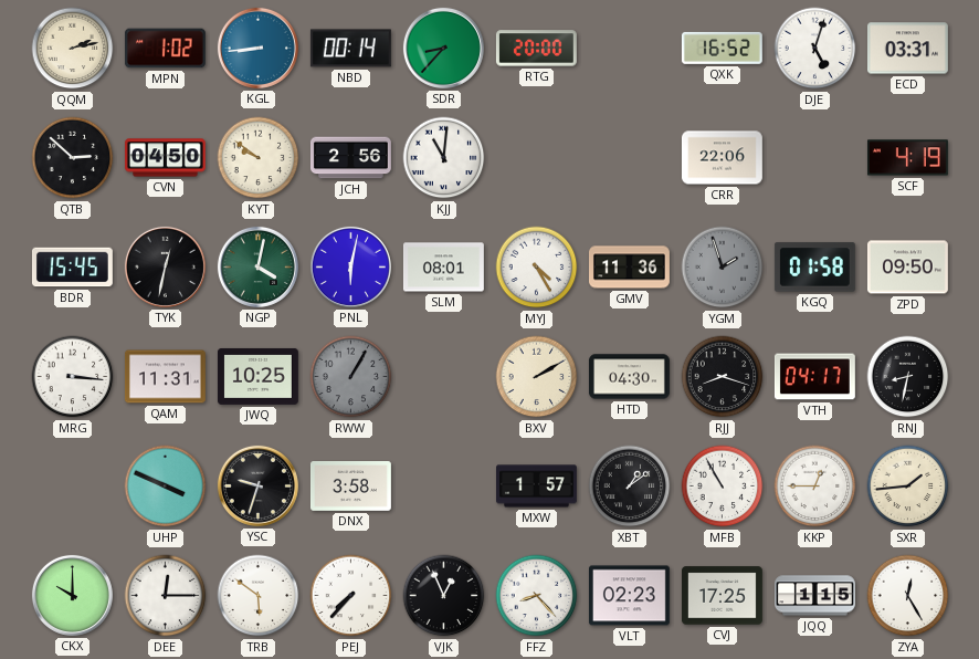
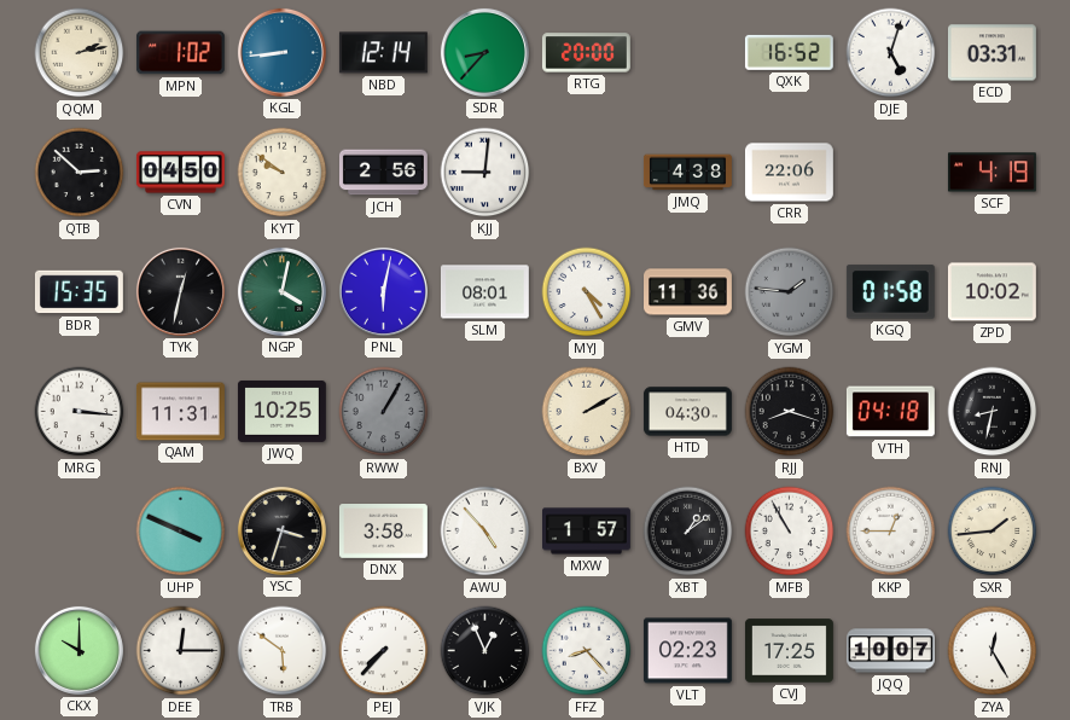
NBD: 00:14 -> 12:14 (383, 53)
KJJ: 11:01 -> 9:01 (485, 173)
JMQ: none -> 4:38 (687, 173)
BDR: 15:45 -> 15:35 (78, 292)
YGM: 1:57 -> 1:46 (790, 292)
ZPD: 09:50 -> 10:02 (992, 292)
VTH: 04:17 -> 04:18 (890, 412)
YSC: 9:33 -> 3:33 (281, 530)
AWU: none -> 4:53 (485, 532)
JQQ: 1:15 -> 10:07 (890, 651)
